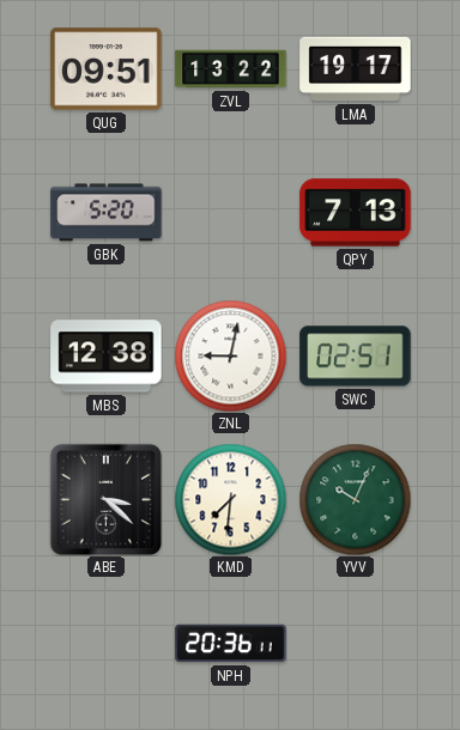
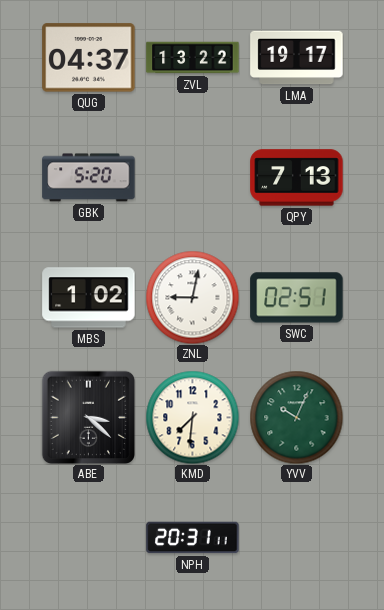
QUG: 09:51 -> 04:37 (89, 58)
MBS: 12:38 -> 1:02 (89, 298)
NPH: 20:36 -> 20:31 (193, 538)
